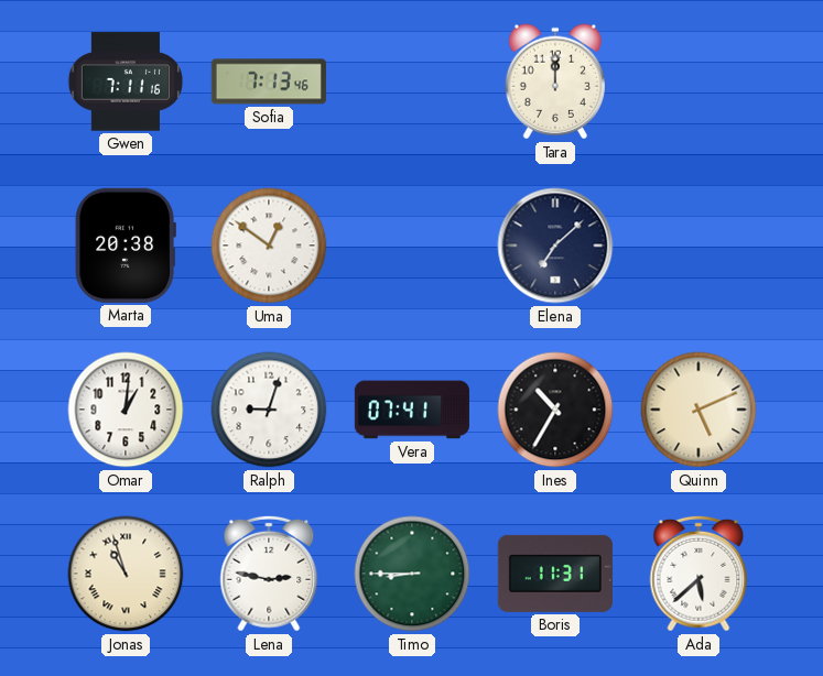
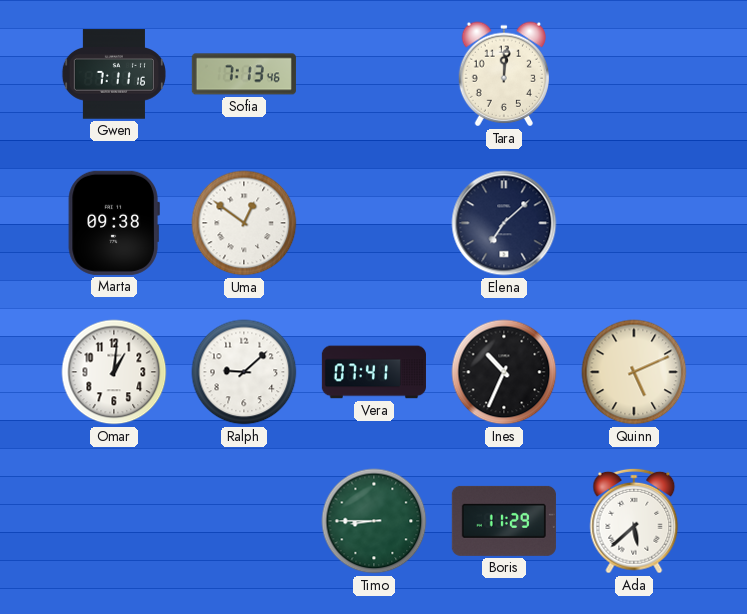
Tara: 12:00 -> 12:01 (503, 74)
Marta: 20:38 -> 09:38 (114, 223)
Ralph: 9:03 -> 9:08 (244, 372)
Ines: 10:35 -> 10:34 (504, 372)
Jonas: 10:57 -> none (126, 574)
Lena: 2:47 -> none (269, 574)
Boris: 11:31 -> 11:29 (504, 521)
